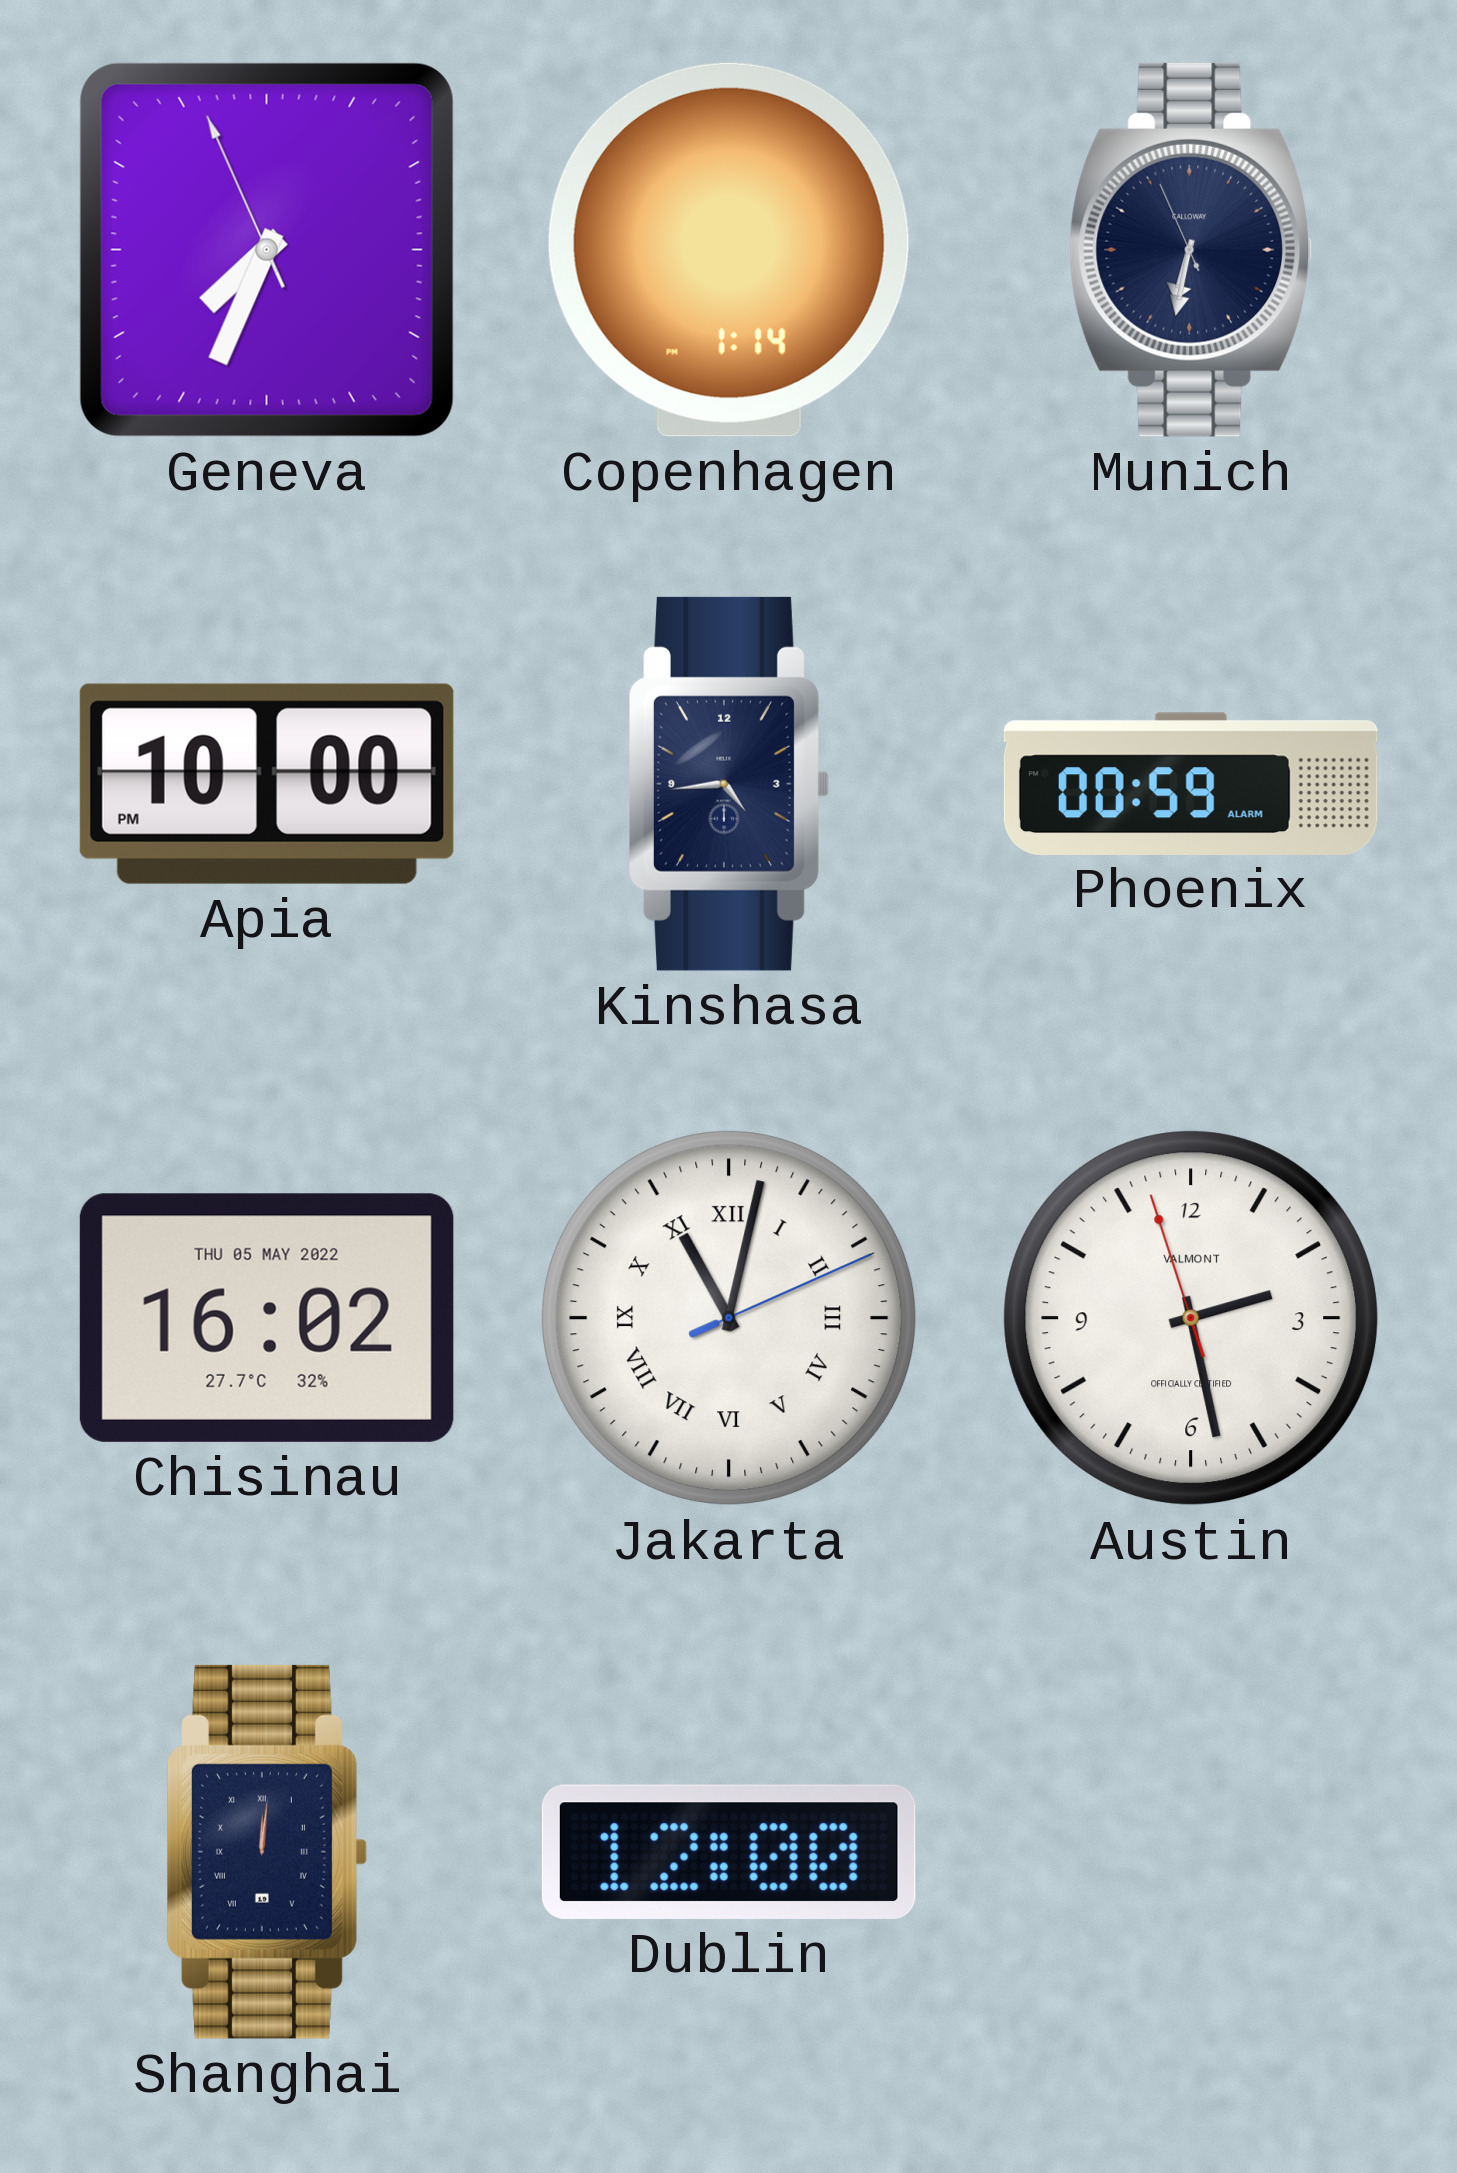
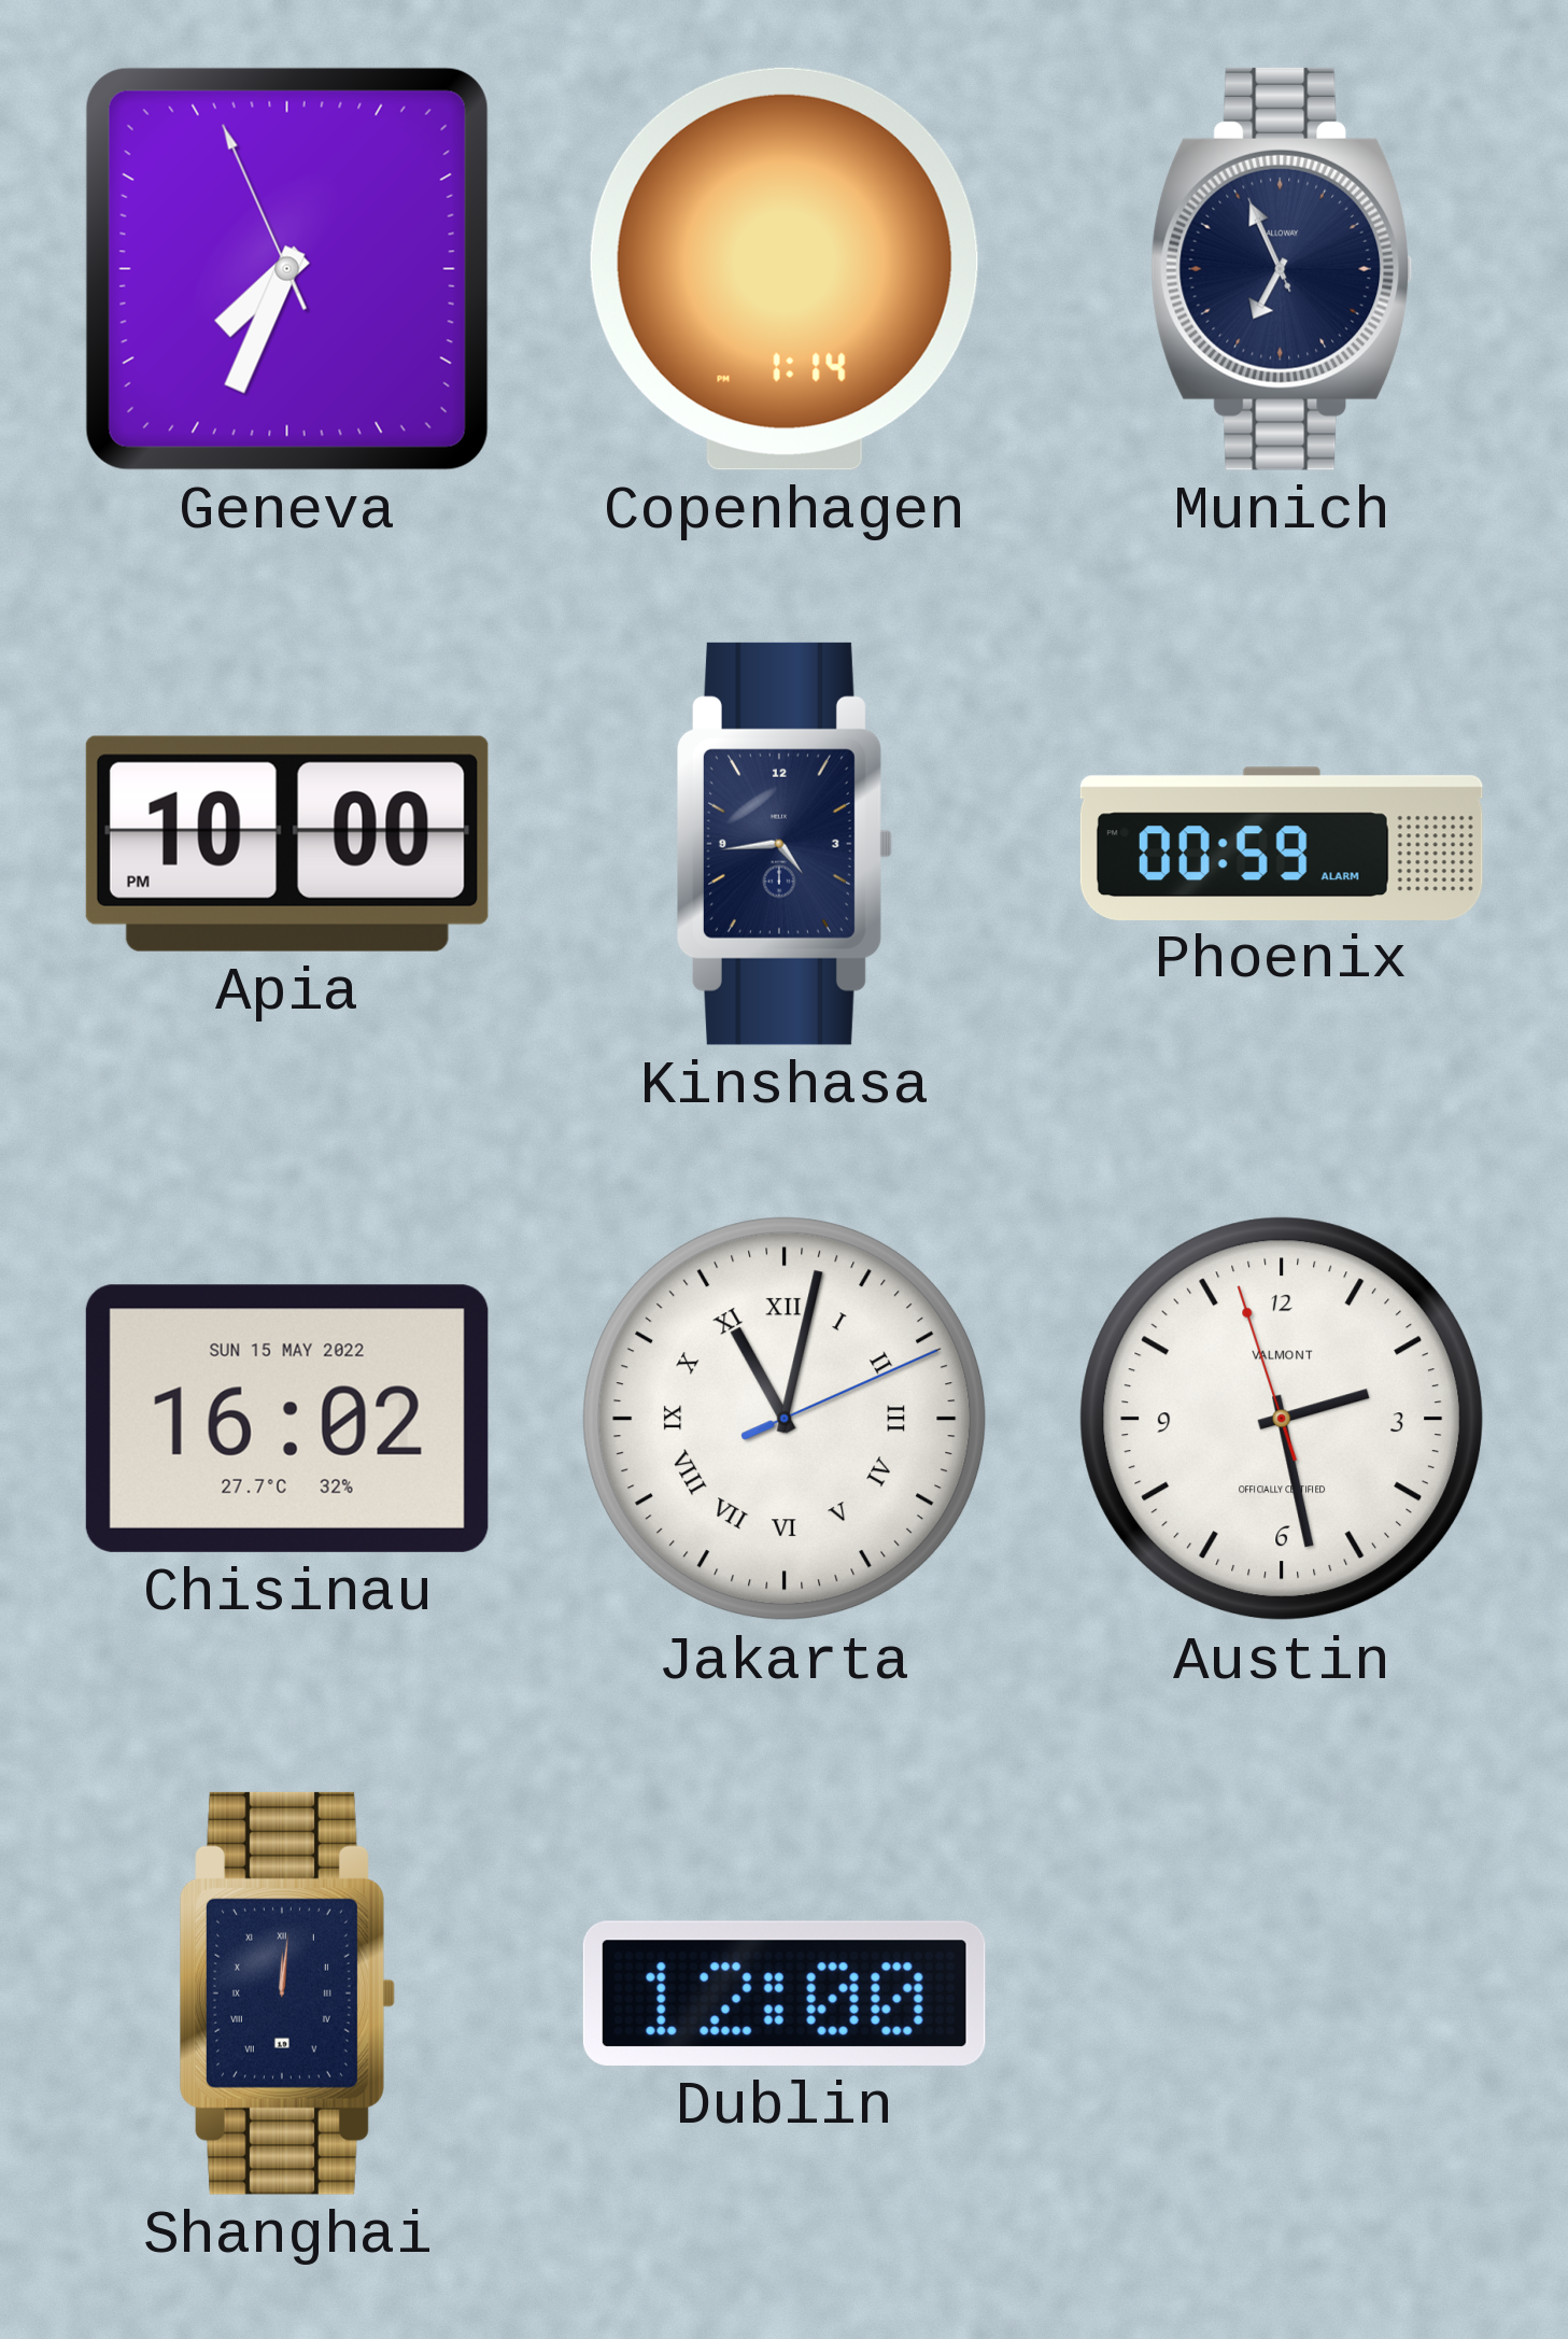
Munich: 6:31 -> 6:55 (1282, 269)
Chisinau date: THU 05 MAY 2022 -> SUN 15 MAY 2022 (287, 1419)
